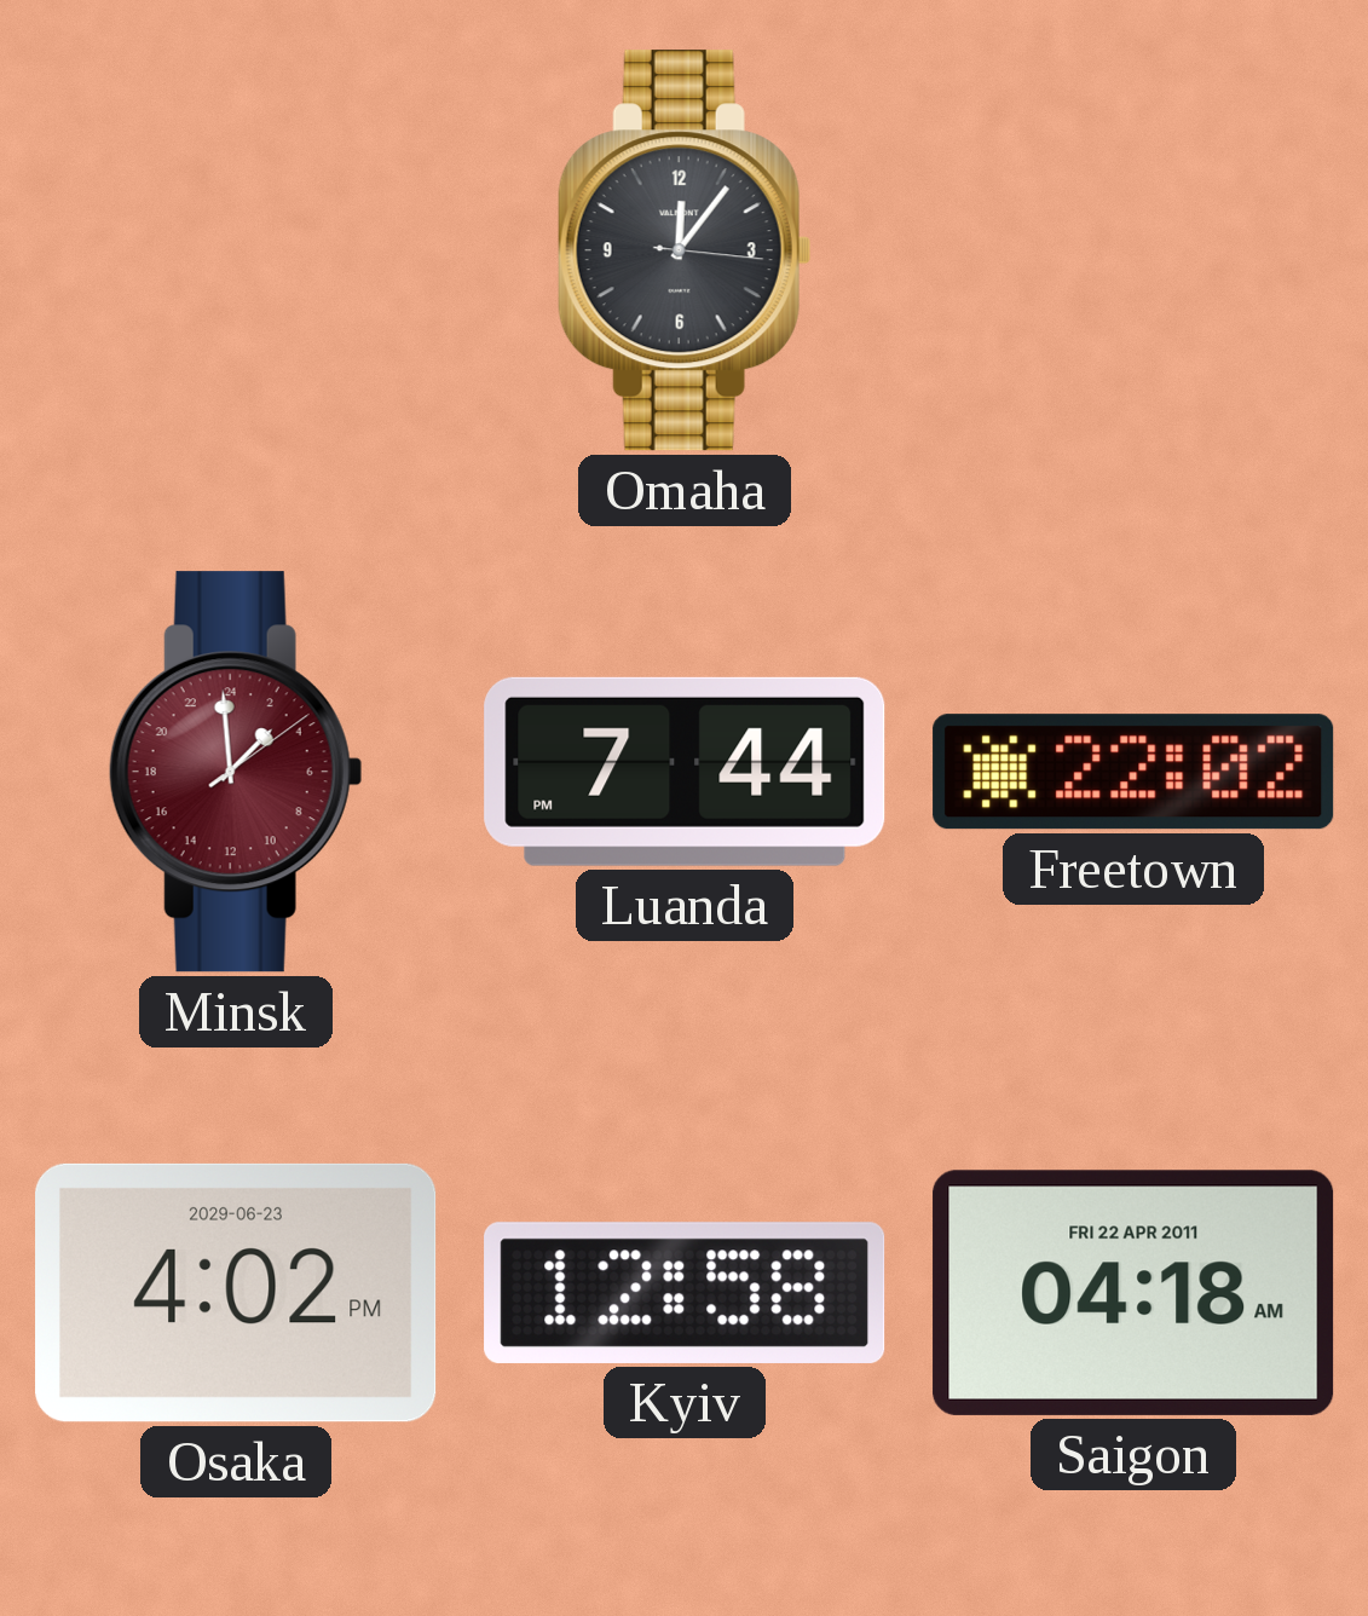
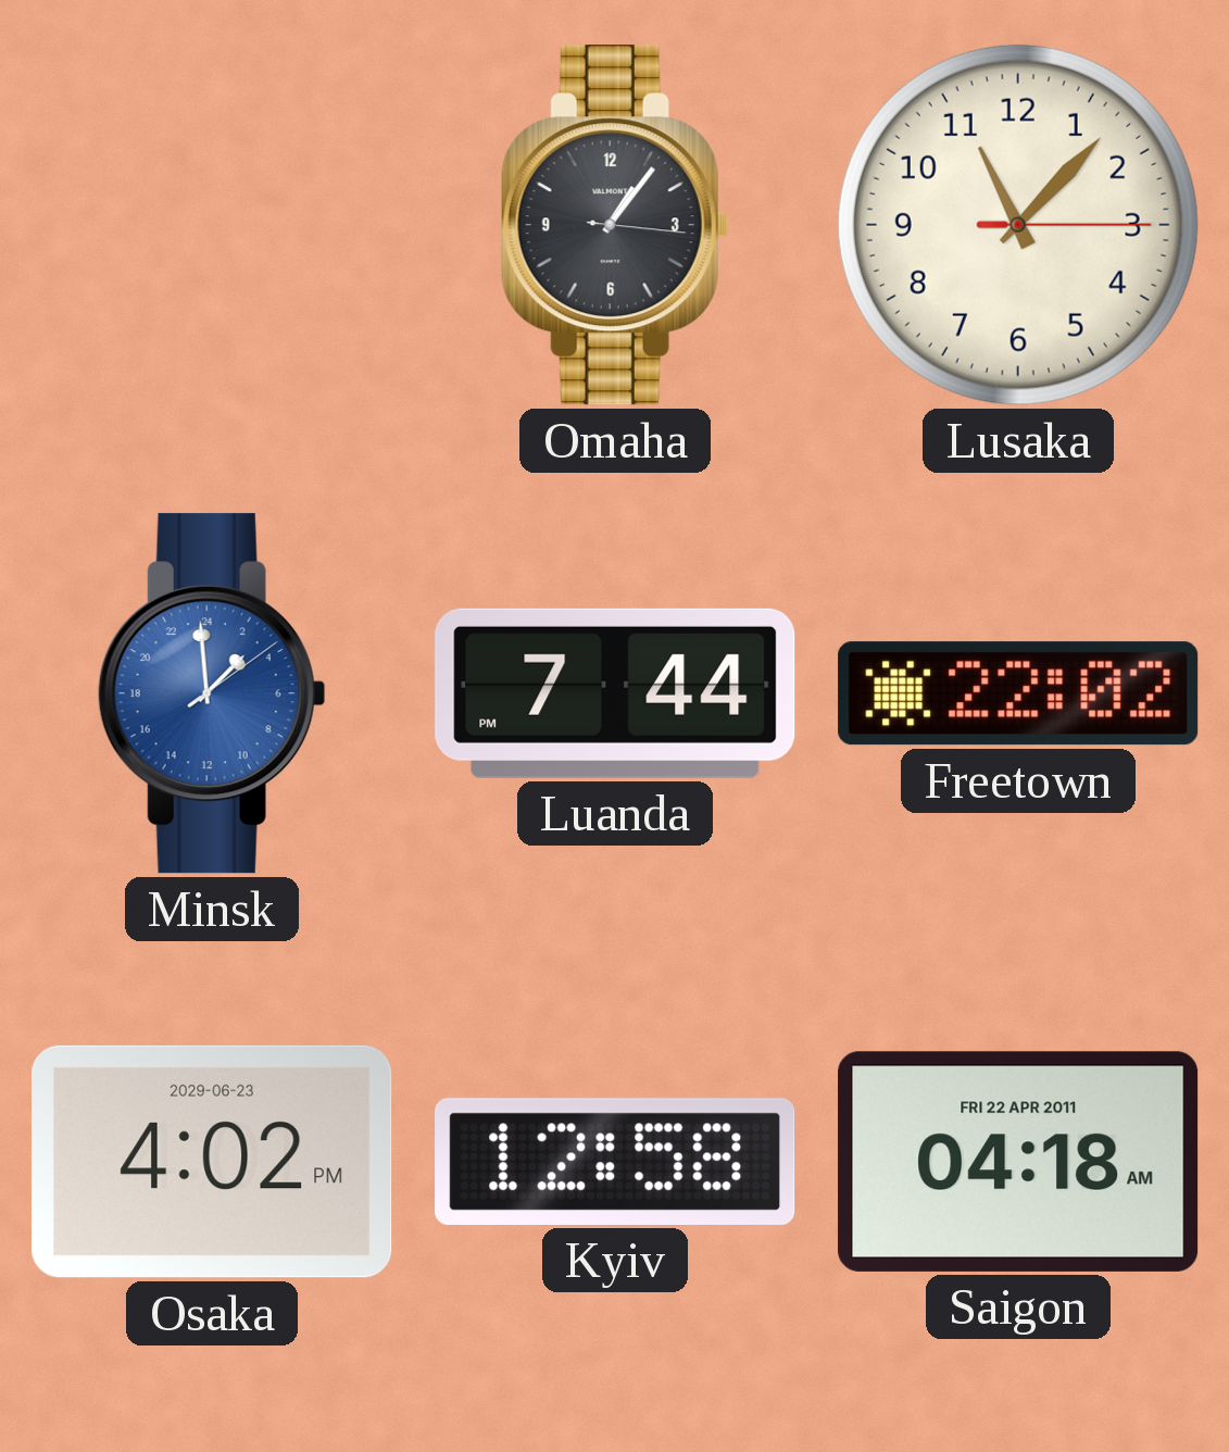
Omaha: 12:06 -> 1:06 (615, 225)
Lusaka: none -> 11:07 (1018, 225)
Minsk dial: burgundy -> blue (212, 693)
